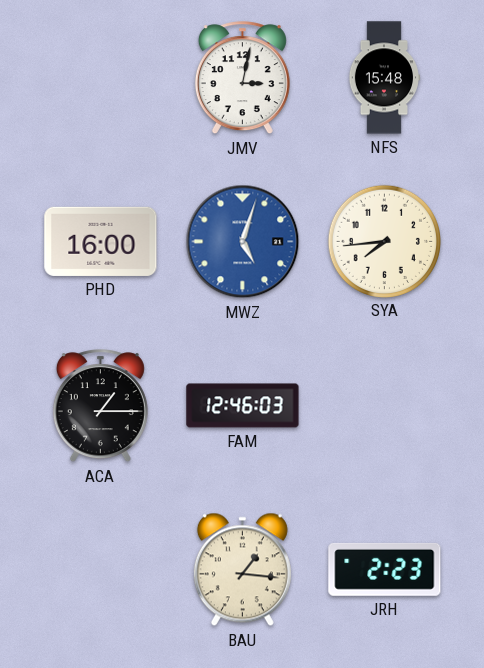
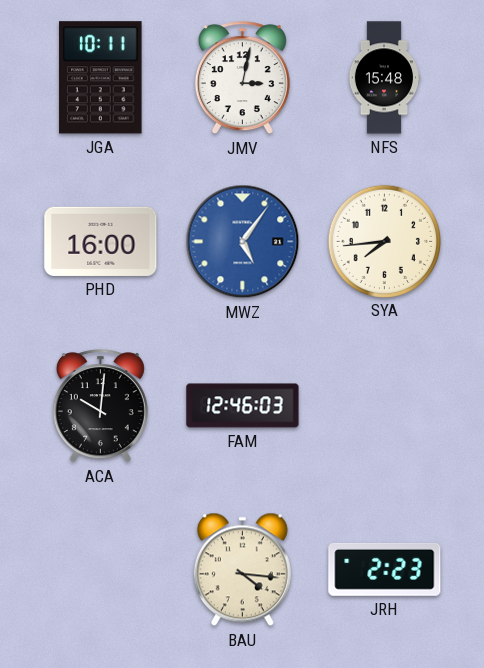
JGA: none -> 10:11 (101, 78)
MWZ: 5:03 -> 5:06 (243, 242)
ACA: 1:15 -> 10:01 (100, 406)
BAU: 1:16 -> 4:16 (242, 570)
